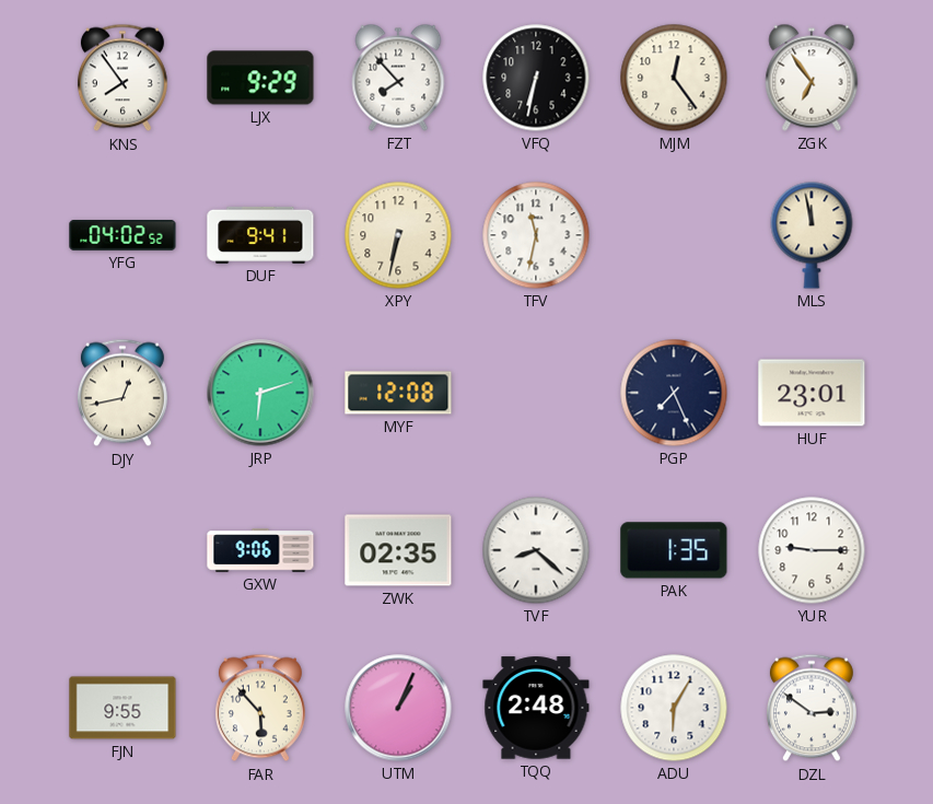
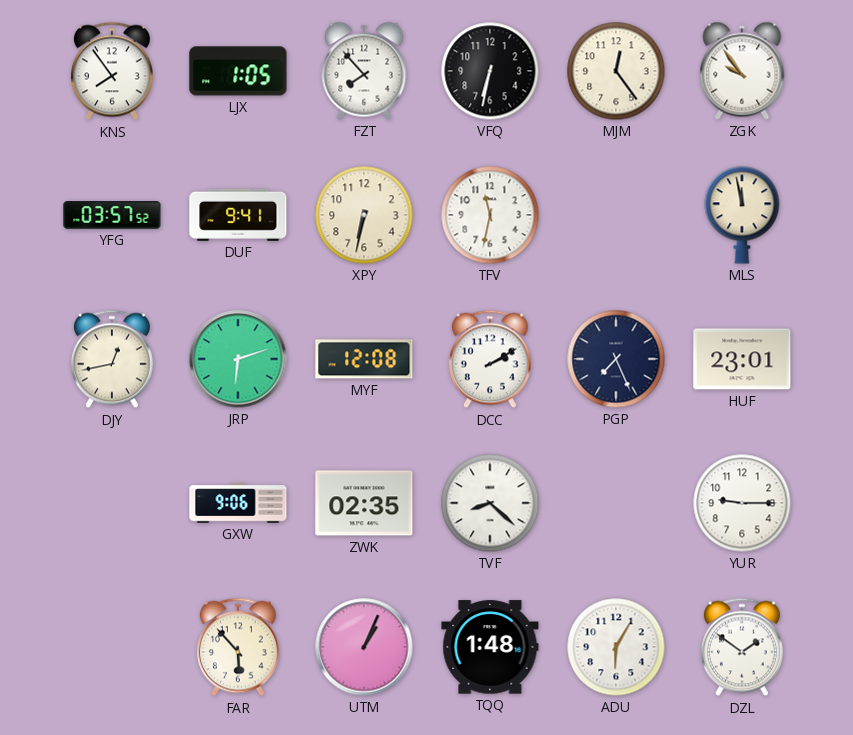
LJX: 9:29 -> 1:05 (238, 71)
ZGK: 6:54 -> 9:54 (742, 71)
YFG: 04:02 -> 03:57 (112, 216)
DCC: none -> 2:10 (490, 359)
PAK: 1:35 -> none (674, 550)
FJN: 9:55 -> none (123, 708)
TQQ: 2:48 -> 1:48 (490, 647)
DZL: 2:51 -> 1:51 (742, 647)
